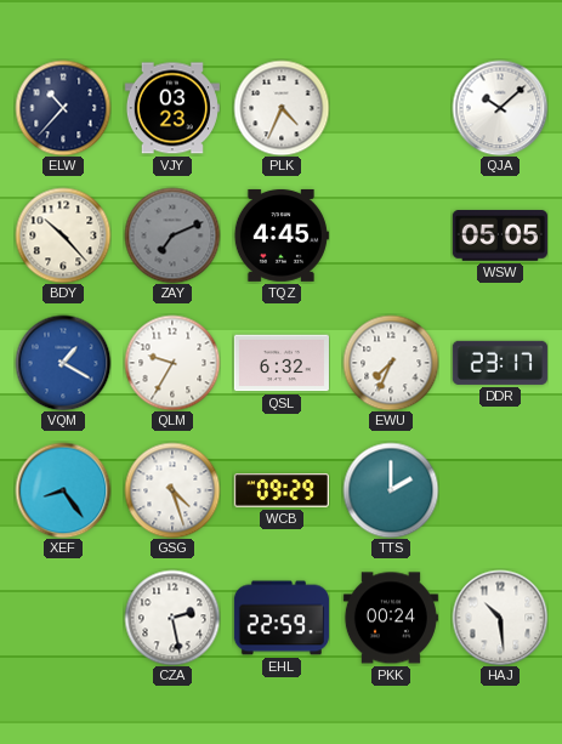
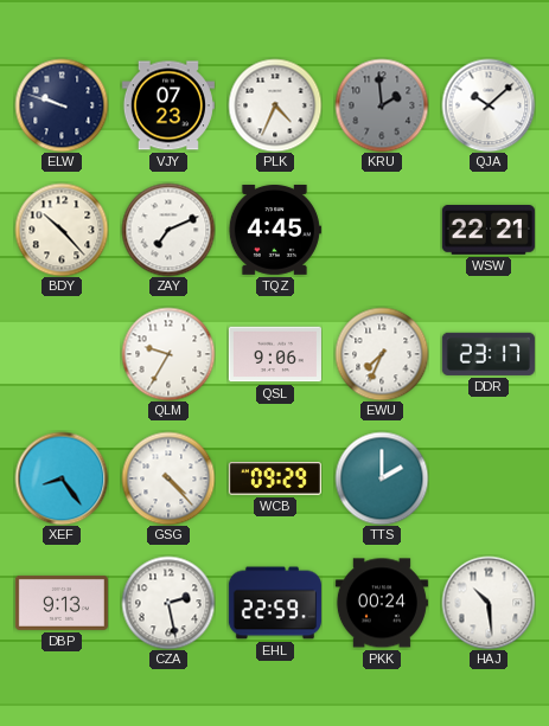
ELW: 10:37 -> 9:48 (62, 105)
VJY: 03:23 -> 07:23 (168, 105)
KRU: none -> 1:59 (382, 105)
ZAY dial: grey -> white (168, 230)
WSW: 05:05 -> 22:21 (489, 231)
VQM: 1:20 -> none (63, 363)
QSL: 6:32 -> 9:06 (275, 354)
GSG: 4:27 -> 4:23 (168, 478)
DBP: none -> 9:13 (62, 603)
